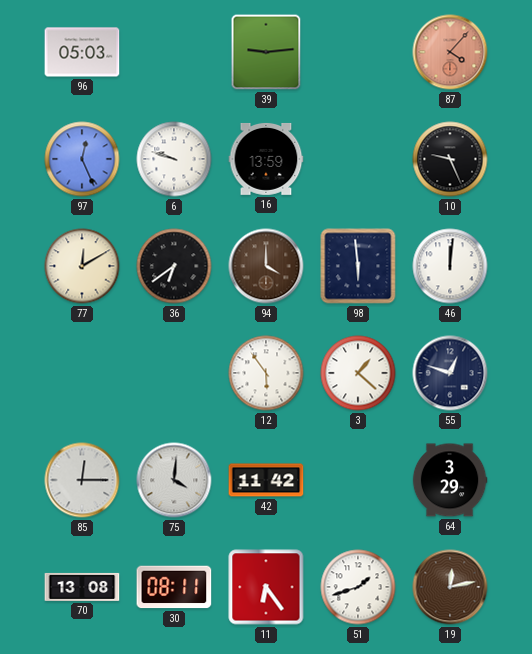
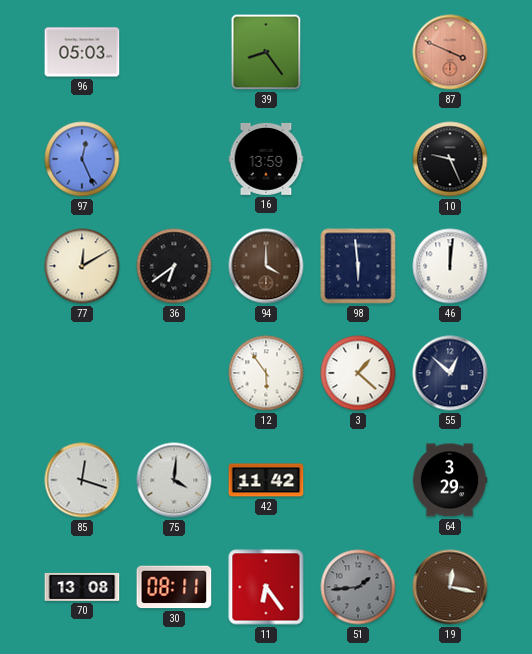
39: 9:14 -> 8:24 (266, 52)
87: 4:07 -> 3:49 (450, 52)
6: 9:48 -> none (174, 159)
55: 12:48 -> 12:52 (450, 373)
85: 12:15 -> 12:18 (82, 480)
51: 1:42 -> 1:44 (358, 587)
51 dial: white -> grey (358, 587)
19: 12:13 -> 12:17 (450, 587)
